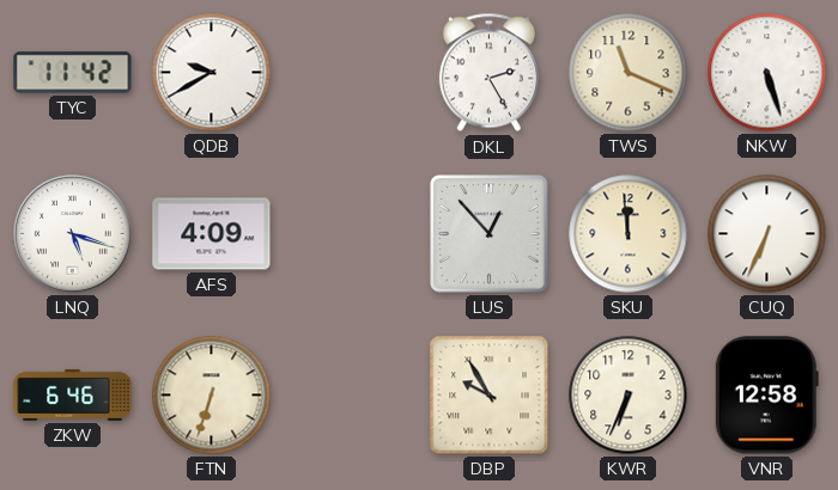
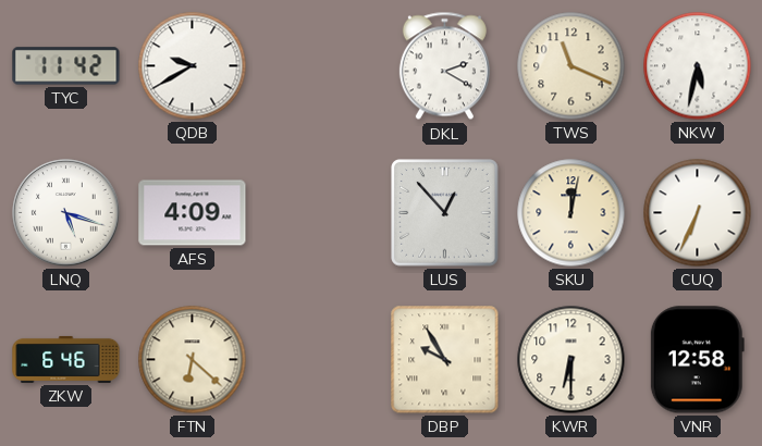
DKL: 2:25 -> 2:20 (444, 66)
NKW: 5:27 -> 5:32 (698, 66)
SKU: 11:59 -> 12:02 (571, 213)
FTN: 6:33 -> 6:22 (193, 360)
KWR: 6:34 -> 6:30 (571, 360)
